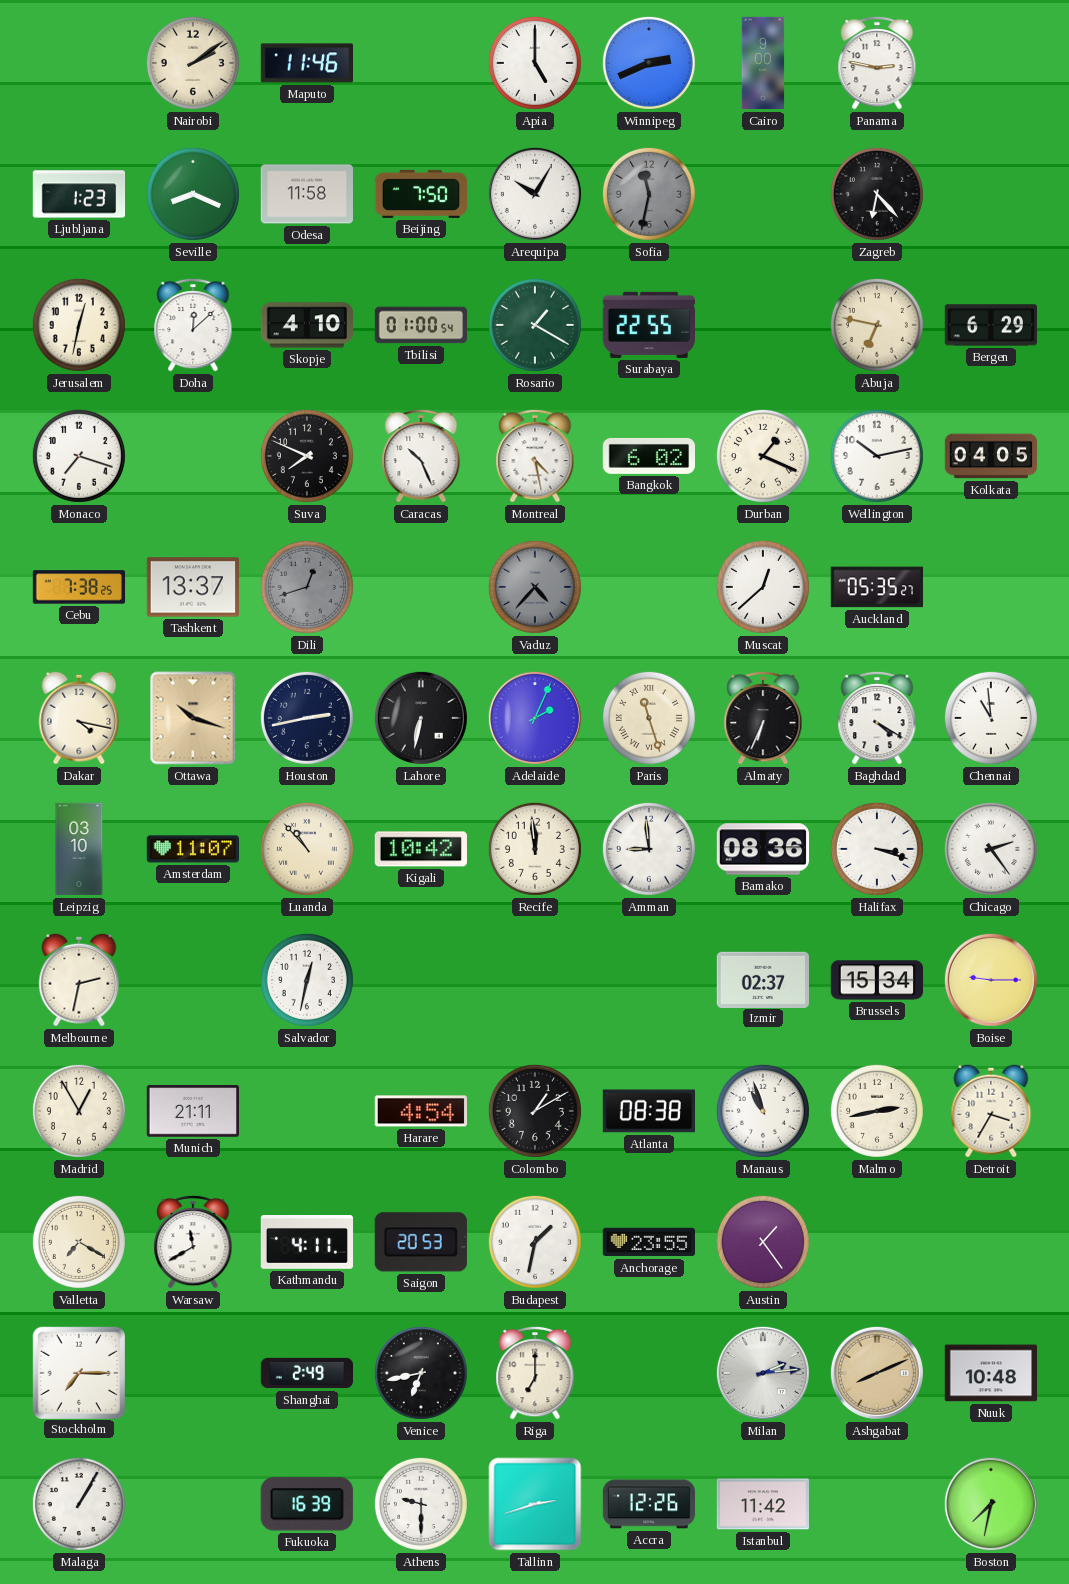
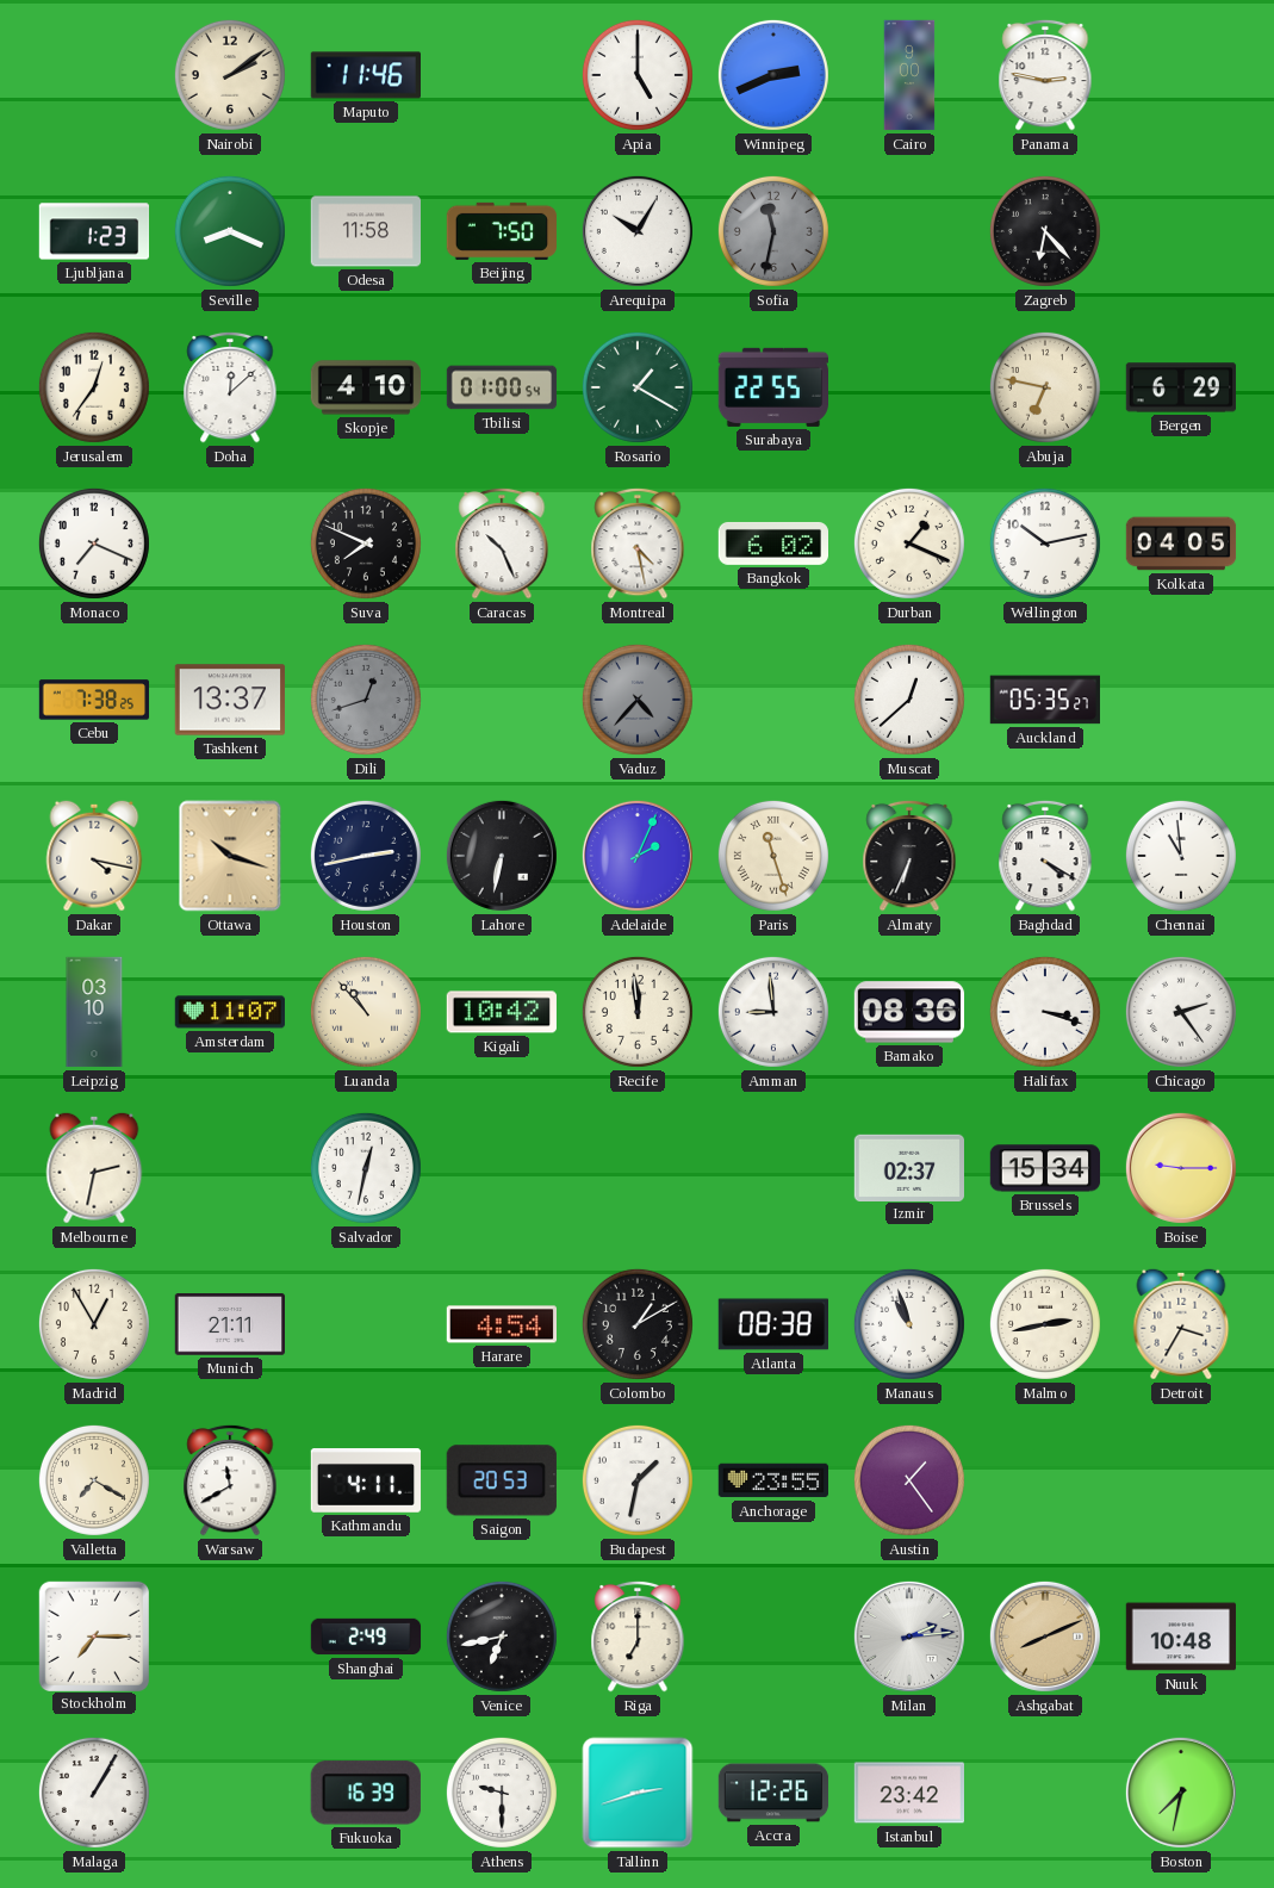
Jerusalem: 12:32 -> 12:36 (94, 387)
Monaco: 7:18 -> 7:19 (94, 544)
Istanbul: 11:42 -> 23:42 (908, 1793)
